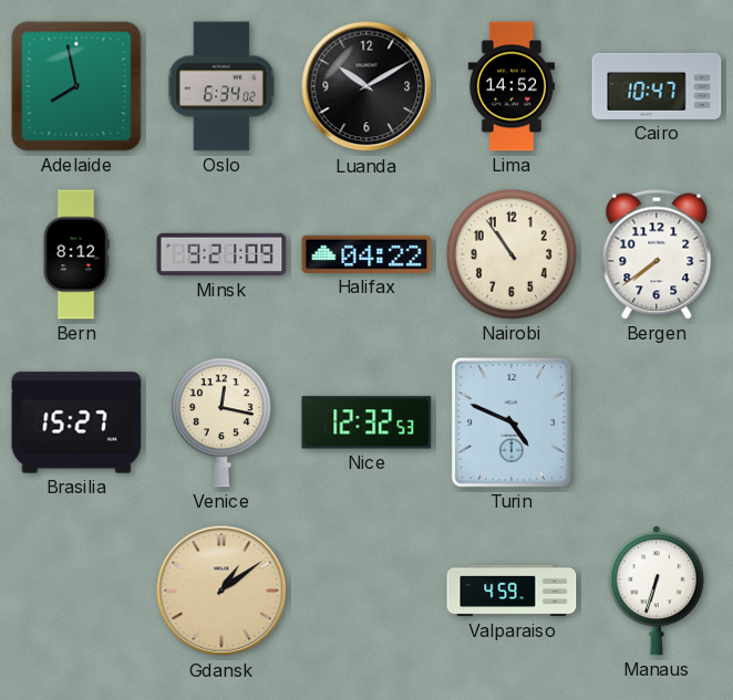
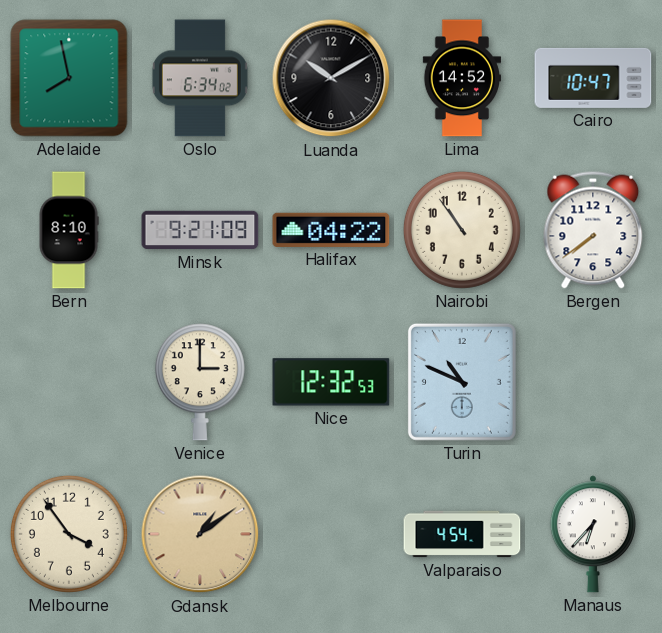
Bern: 8:12 -> 8:10 (69, 230)
Brasilia: 15:27 -> none (76, 422)
Venice: 12:17 -> 3:00 (200, 382)
Turin: 4:49 -> 10:49 (462, 382)
Melbourne: none -> 3:54 (69, 534)
Valparaiso: 4:59 -> 4:54 (462, 534)
Manaus: 6:33 -> 6:37 (593, 534)
